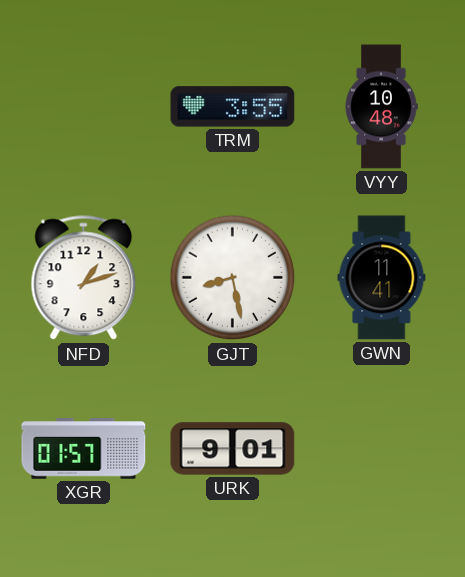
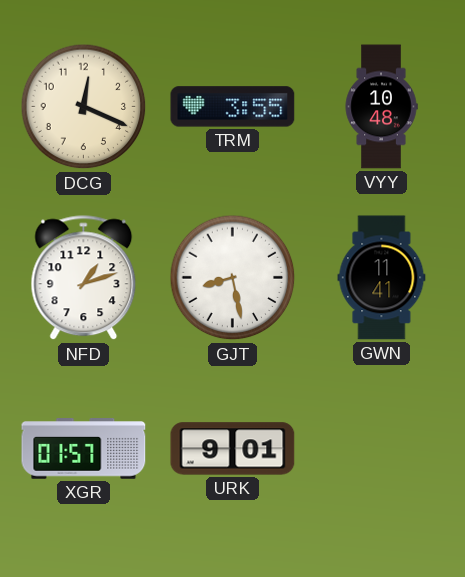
DCG: none -> 12:19 (84, 107)
